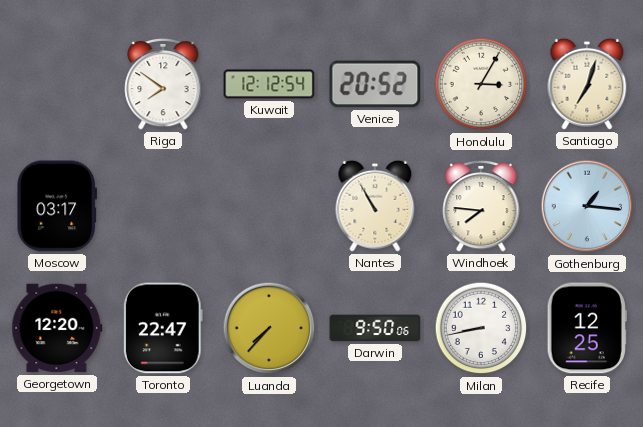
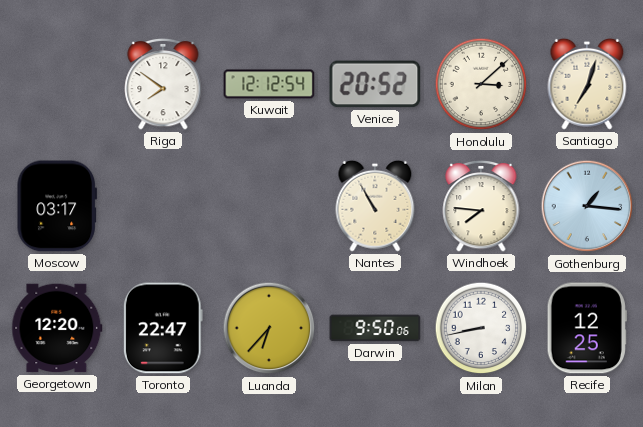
Honolulu: 3:05 -> 3:08 (481, 84)
Luanda: 7:37 -> 6:37 (269, 328)
